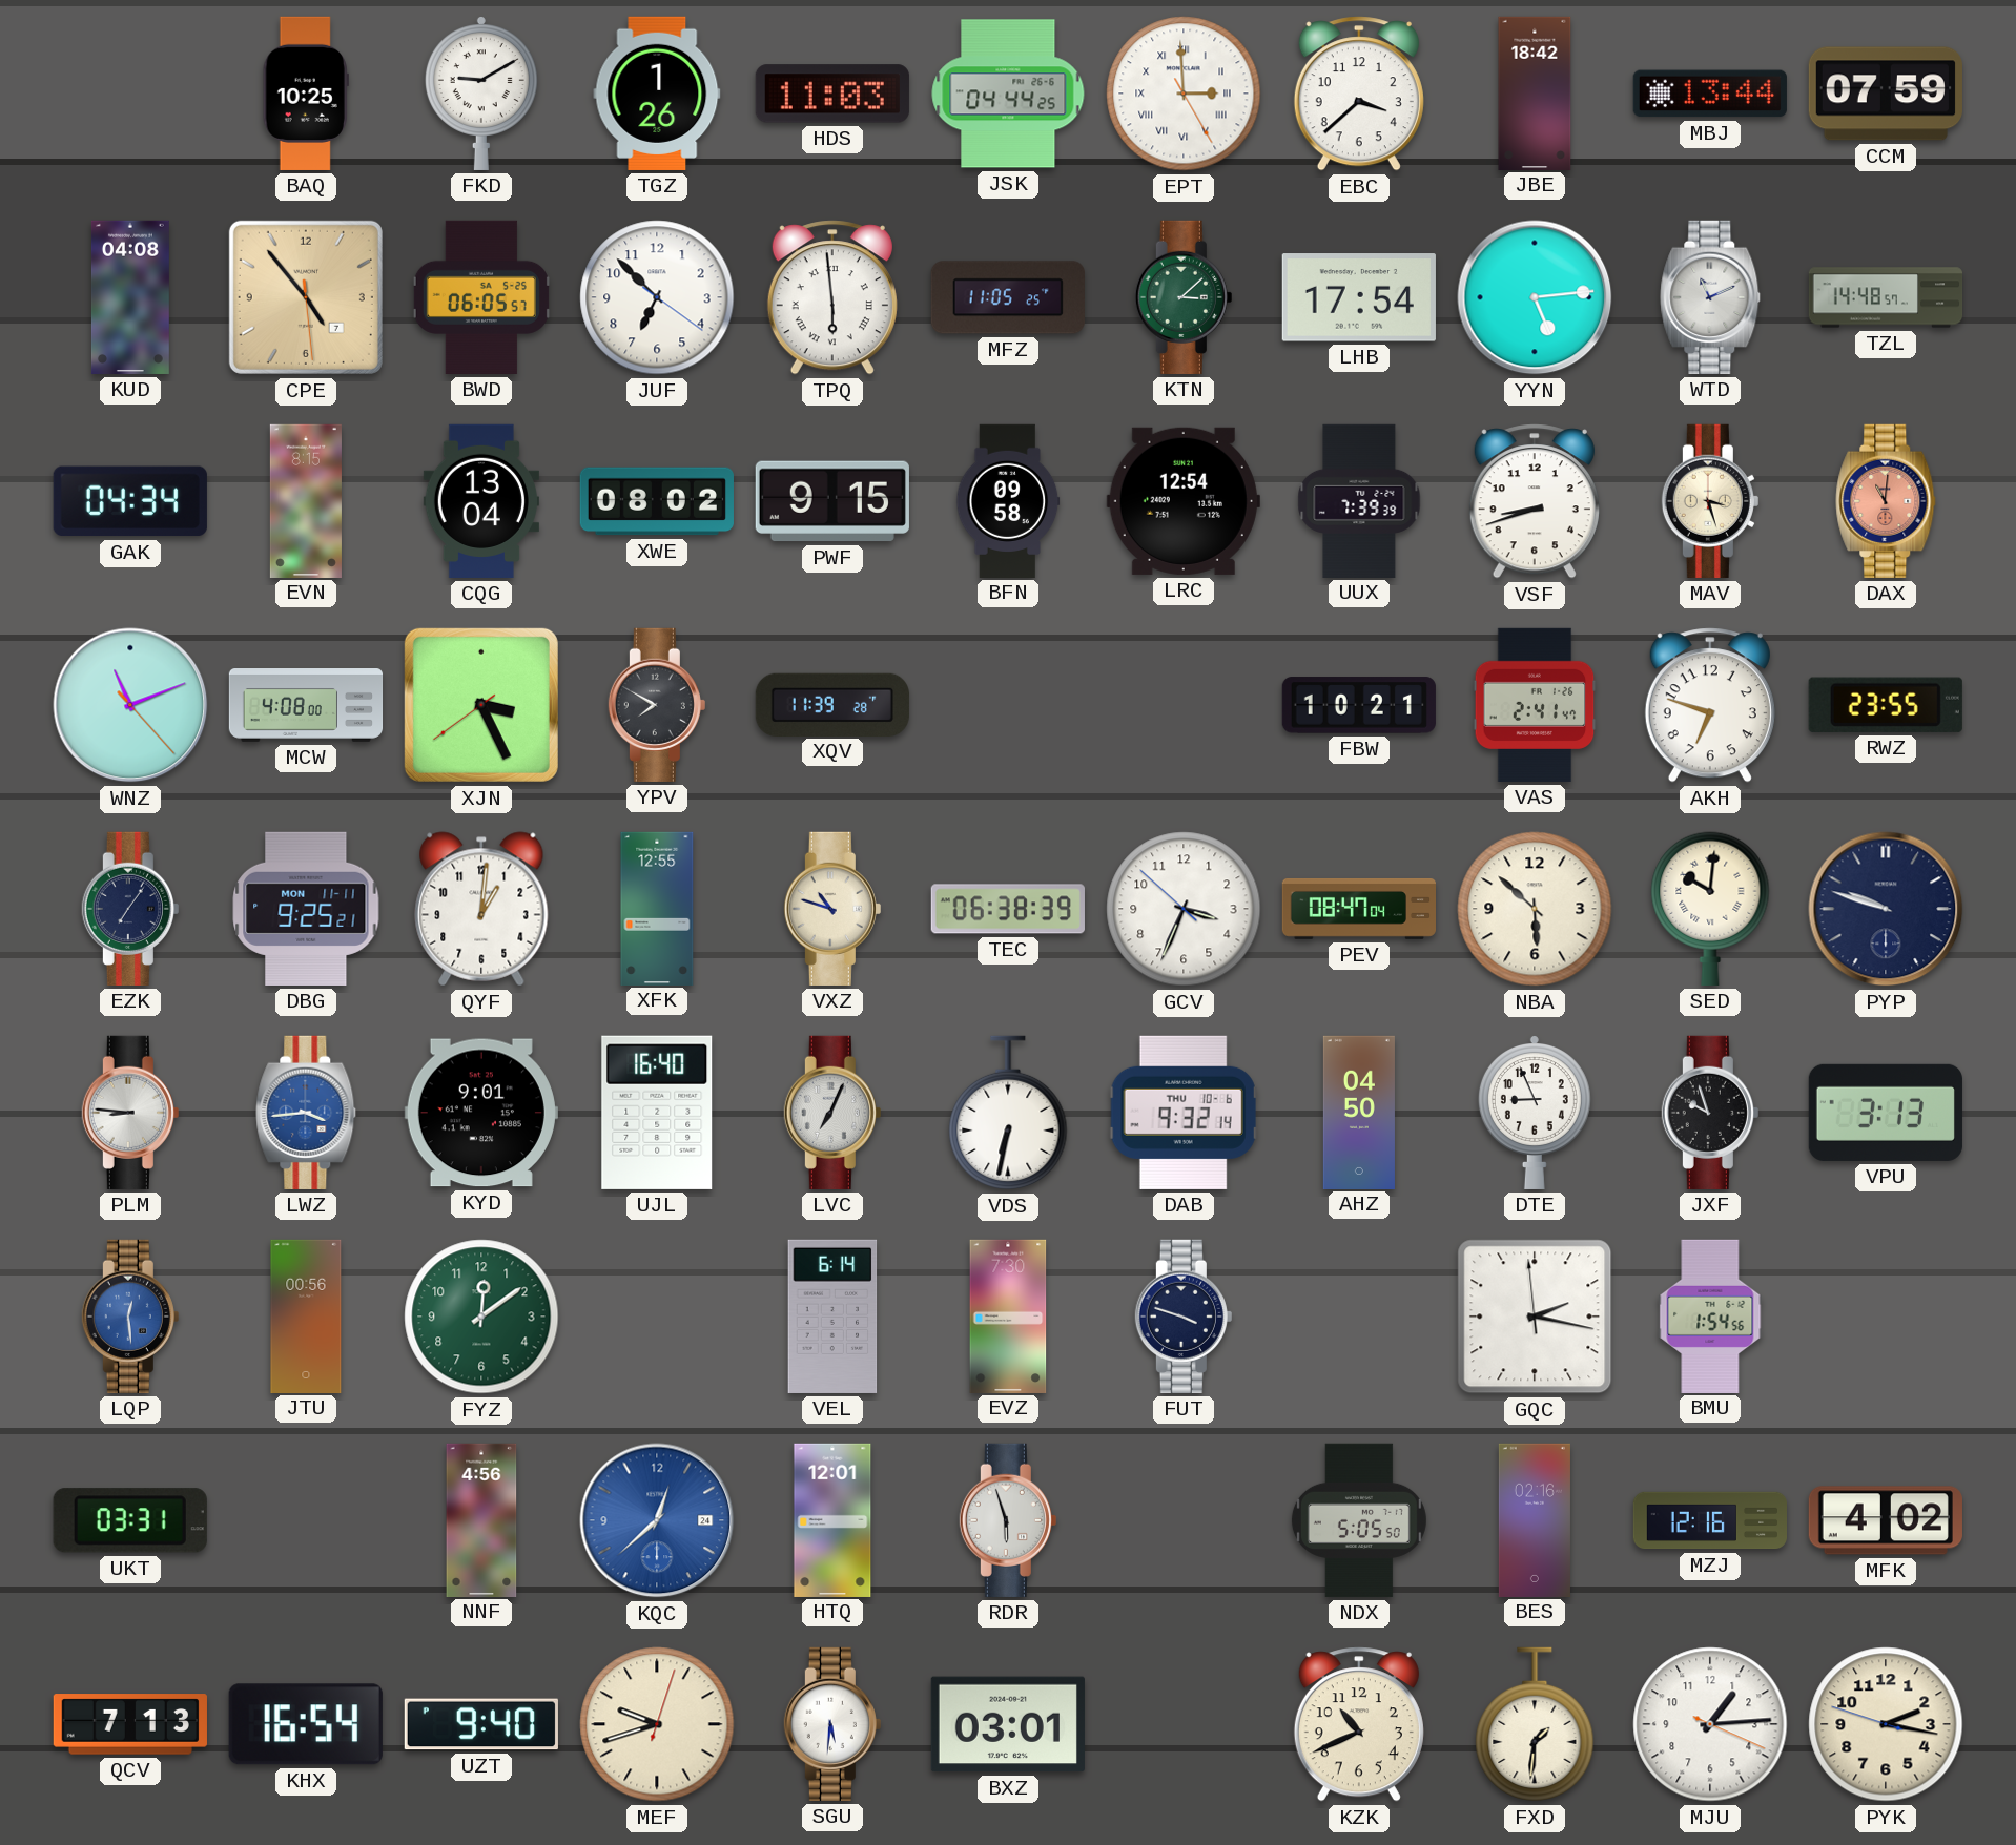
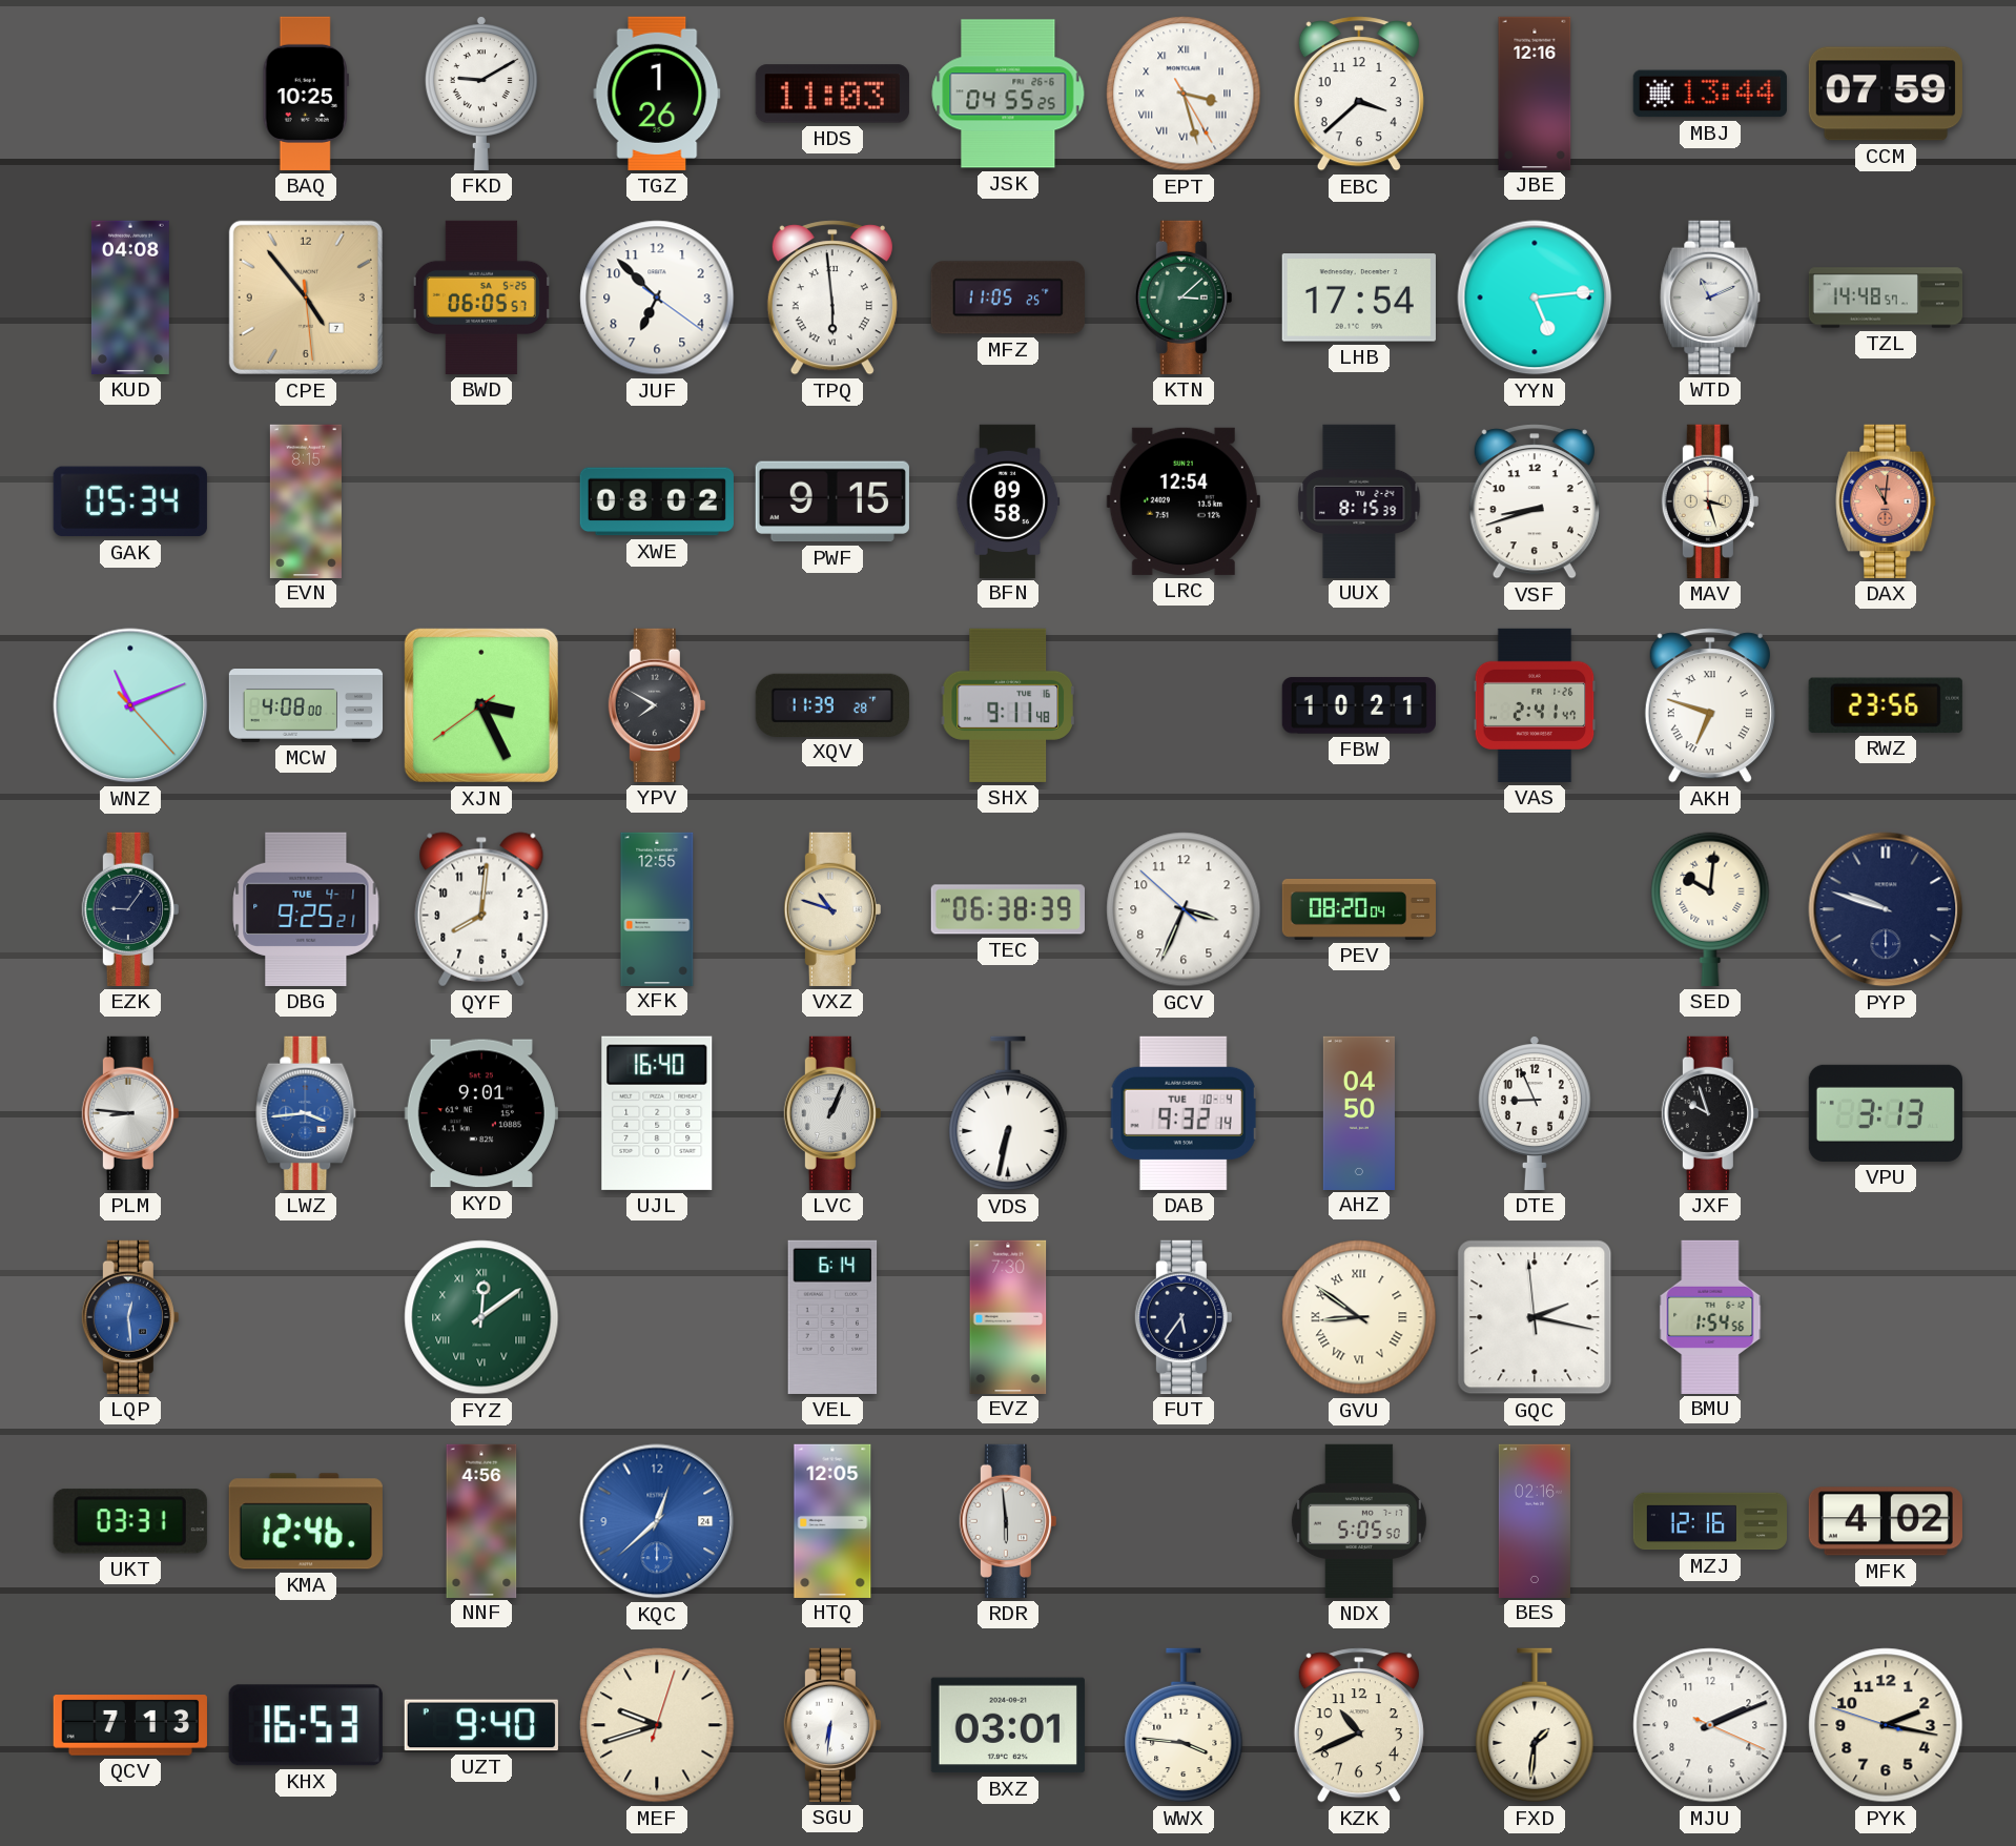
JSK: 04:44 -> 04:55 (1008, 94)
EPT: 2:59 -> 3:27 (1184, 94)
JBE: 18:42 -> 12:16 (1535, 93)
GAK: 04:34 -> 05:34 (130, 501)
CQG: 13:04 -> none (481, 501)
UUX: 7:39 -> 8:15 (1359, 500)
SHX: none -> 9:11 (1007, 705)
AKH numerals: Arabic -> Roman (1710, 705)
RWZ: 23:55 -> 23:56 (1886, 705)
EZK: 7:06 -> 9:06 (130, 909)
DBG date: MON 11-11 -> TUE 4-1 (306, 909)
QYF: 1:01 -> 8:01 (481, 909)
PEV: 08:47 -> 08:20 (1358, 909)
NBA: 5:52 -> none (1535, 909)
LVC: 7:04 -> 1:04 (832, 1113)
DAB date: THU 10-6 -> TUE 10-4 (1184, 1113)
JTU: 00:56 -> none (306, 1315)
FYZ numerals: Arabic -> Roman (481, 1317)
FUT: 3:48 -> 5:36 (1184, 1317)
GVU: none -> 8:51 (1359, 1317)
KMA: none -> 12:46 (306, 1521)
HTQ: 12:01 -> 12:05 (832, 1520)
RDR: 5:57 -> 5:59 (1008, 1521)
KHX: 16:54 -> 16:53 (306, 1725)
SGU: 5:31 -> 6:31 (832, 1725)
WWX: none -> 3:46 (1184, 1725)
MJU: 1:14 -> 2:11 (1710, 1725)
